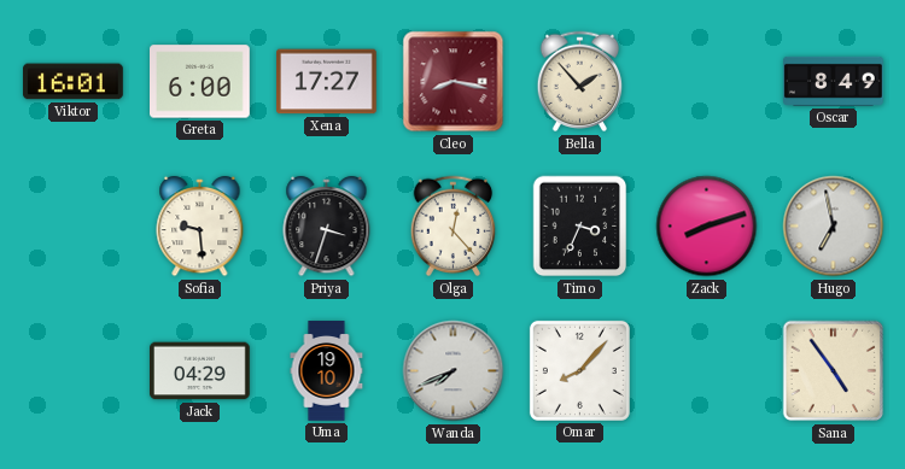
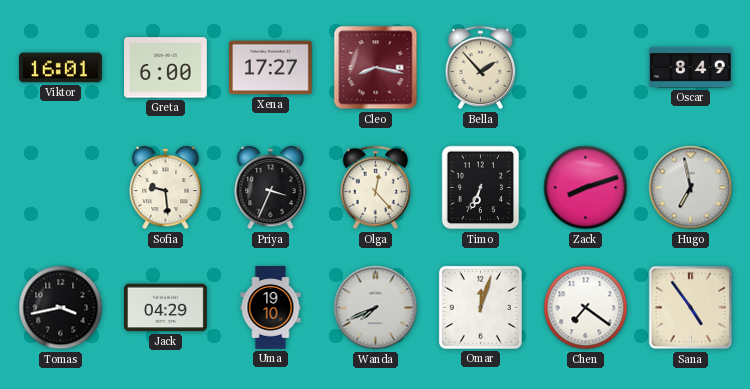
Priya: 3:33 -> 3:34 (271, 188)
Timo: 3:34 -> 6:34 (481, 188)
Tomas: none -> 3:43 (61, 308)
Omar: 8:07 -> 12:03 (480, 307)
Chen: none -> 7:21 (586, 308)
